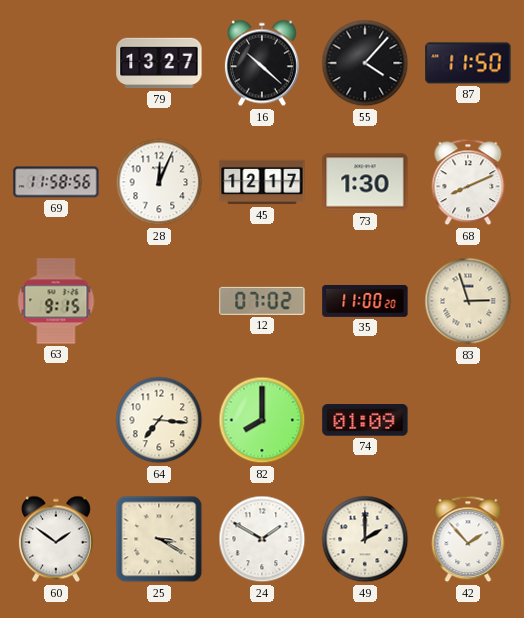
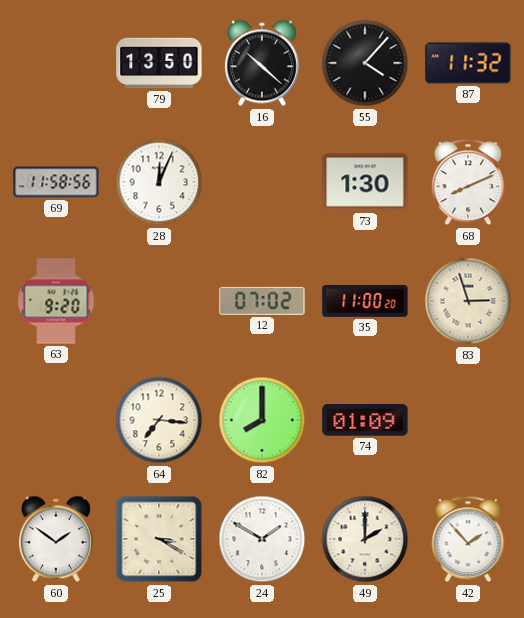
79: 13:27 -> 13:50 (159, 63)
87: 11:50 -> 11:32 (468, 63)
45: 12:17 -> none (262, 182)
63: 9:15 -> 9:20 (56, 301)
